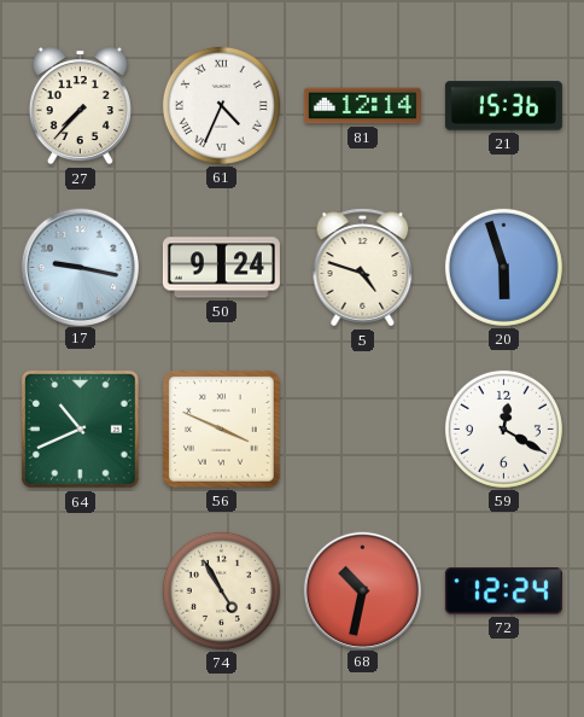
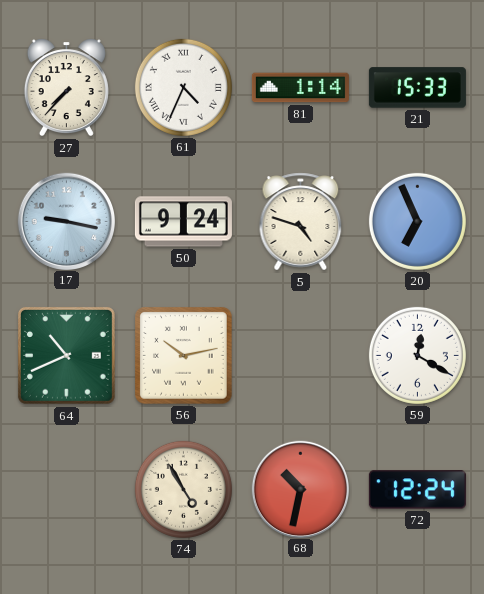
81: 12:14 -> 1:14 (300, 88)
21: 15:36 -> 15:33 (417, 88)
20: 5:57 -> 6:56 (417, 221)
56: 3:49 -> 10:13 (184, 356)
